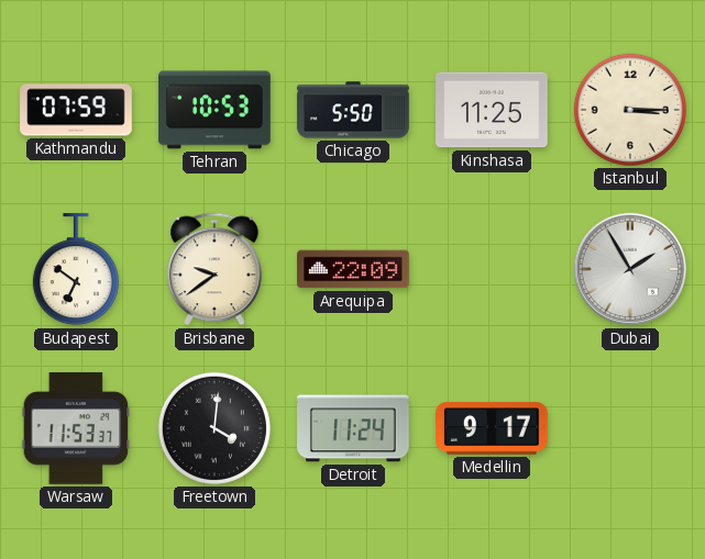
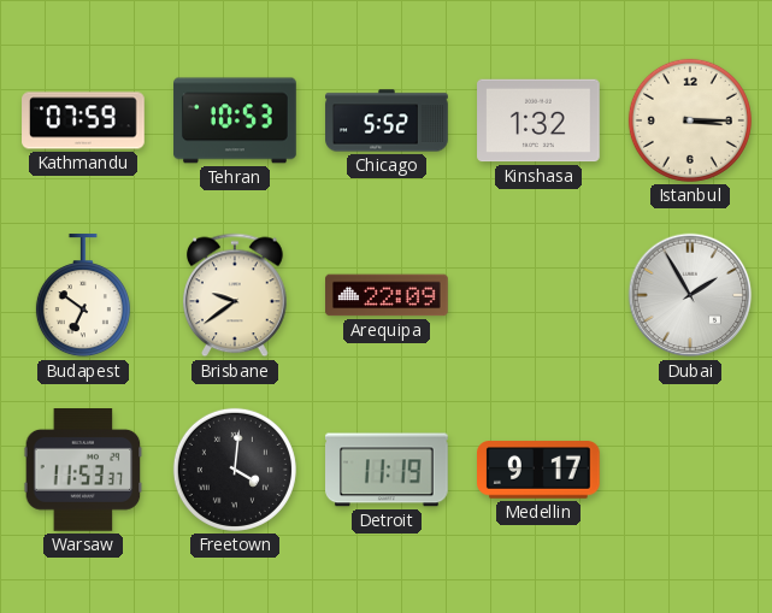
Chicago: 5:50 -> 5:52 (387, 120)
Kinshasa: 11:25 -> 1:32 (538, 120)
Detroit: 11:24 -> 11:19 (388, 470)
